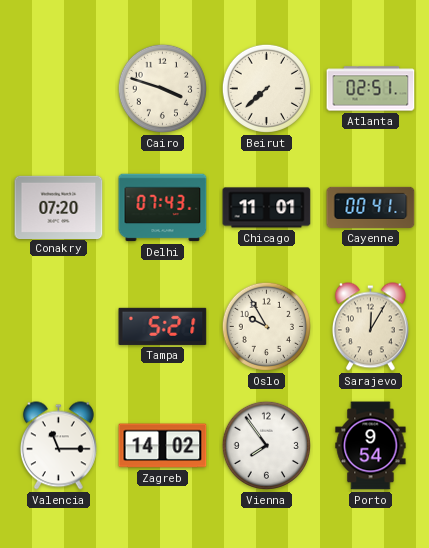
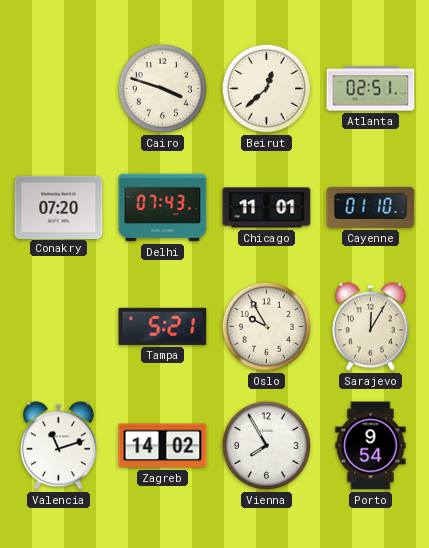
Beirut: 7:38 -> 12:38 (266, 88)
Cayenne: 00:41 -> 01:10 (371, 207)
Valencia: 11:15 -> 11:12 (58, 446)
Vienna: 7:54 -> 7:55 (266, 445)
